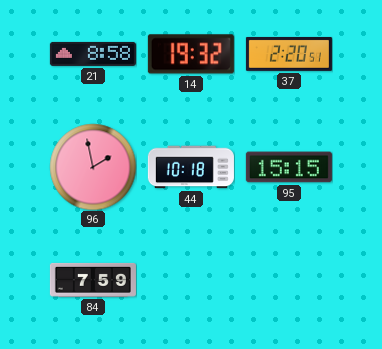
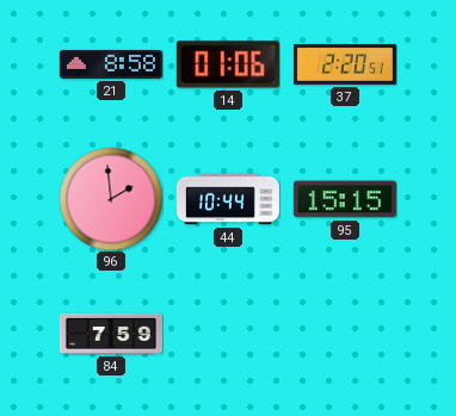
14: 19:32 -> 01:06 (228, 64)
96: 1:58 -> 1:59 (111, 199)
44: 10:18 -> 10:44 (228, 199)
